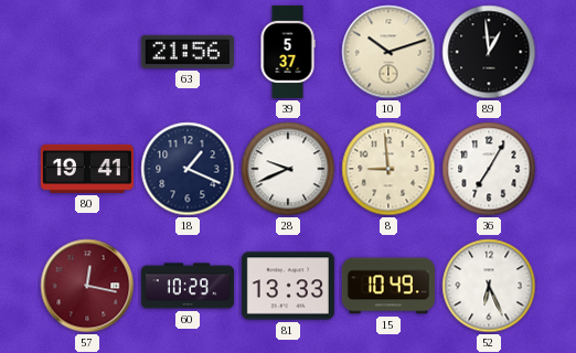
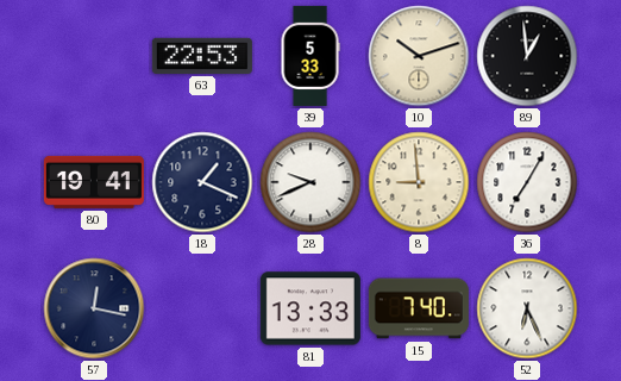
63: 21:56 -> 22:53 (202, 56)
39: 5:37 -> 5:33 (310, 56)
57 dial: burgundy -> navy (94, 308)
60: 10:29 -> none (188, 286)
15: 10:49 -> 7:40 (419, 308)
